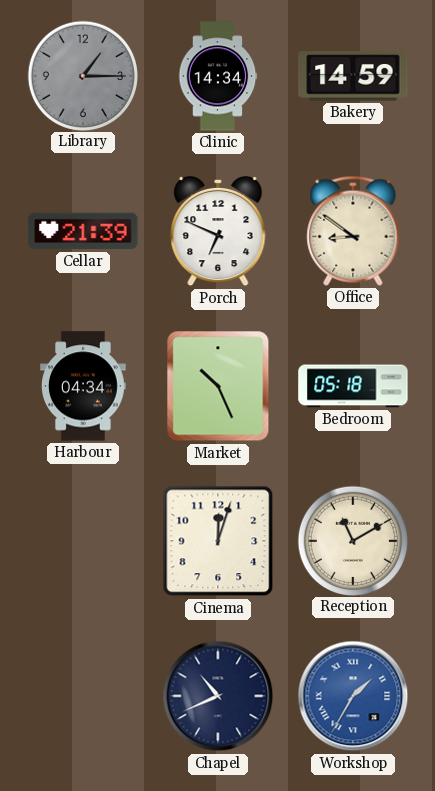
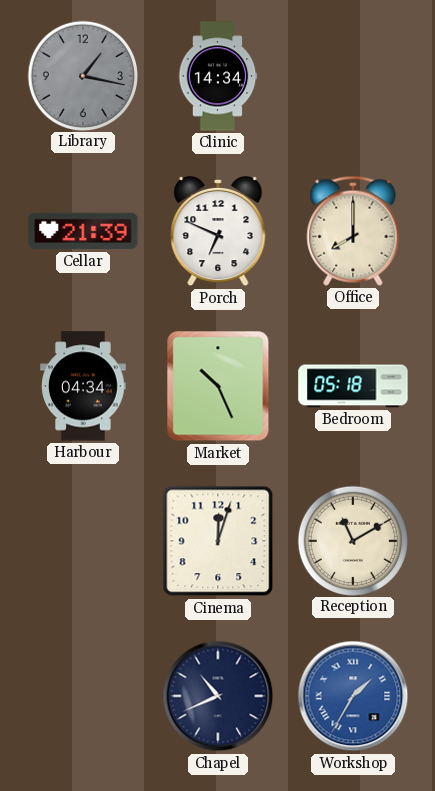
Library: 1:15 -> 1:17 (82, 75)
Bakery: 14:59 -> none (353, 76)
Office: 8:51 -> 8:00 (353, 231)
